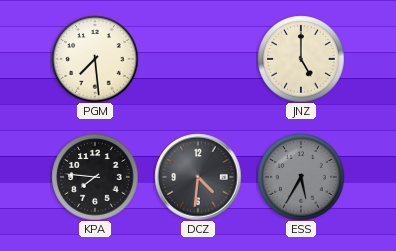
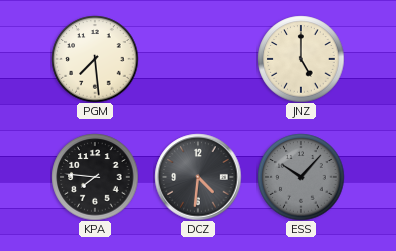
ESS: 5:35 -> 10:07 (301, 177)
